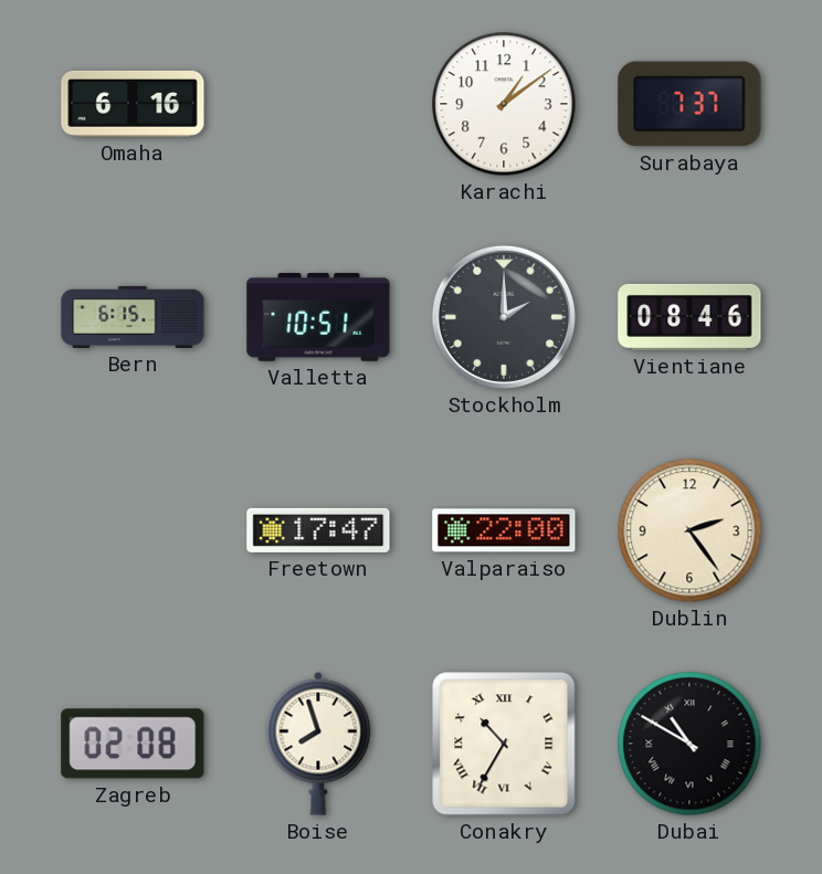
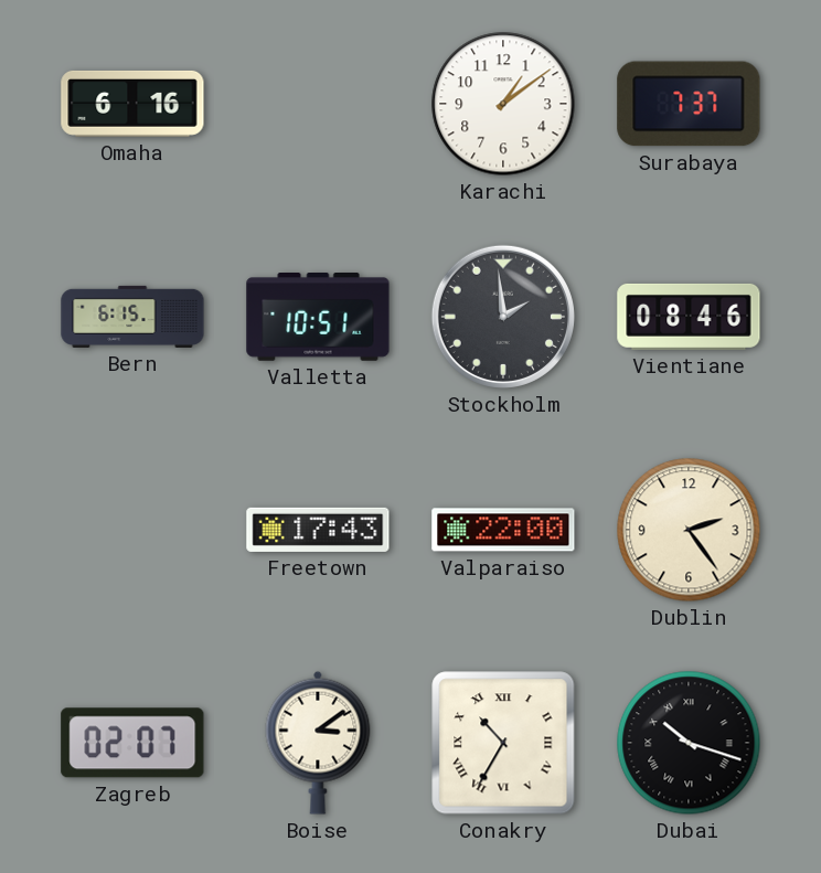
Stockholm: 2:00 -> 1:59 (503, 317)
Freetown: 17:47 -> 17:43 (318, 530)
Zagreb: 02:08 -> 02:07 (132, 743)
Boise: 7:57 -> 3:09 (318, 743)
Dubai: 10:50 -> 10:18 (689, 743)
